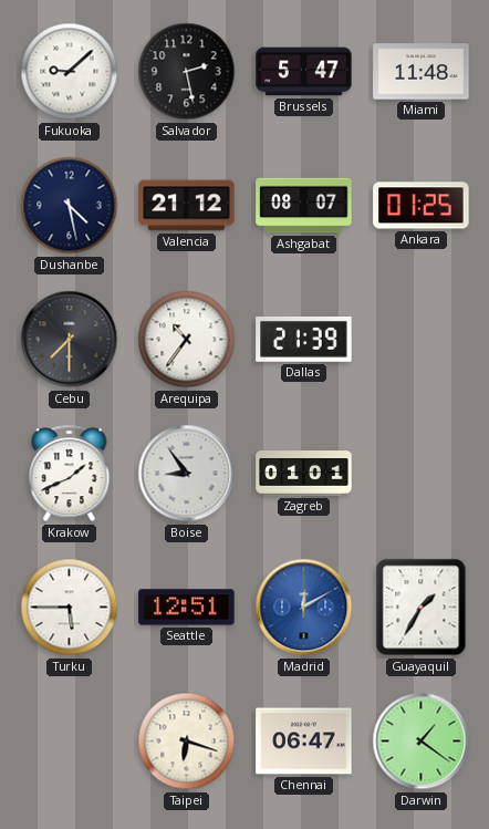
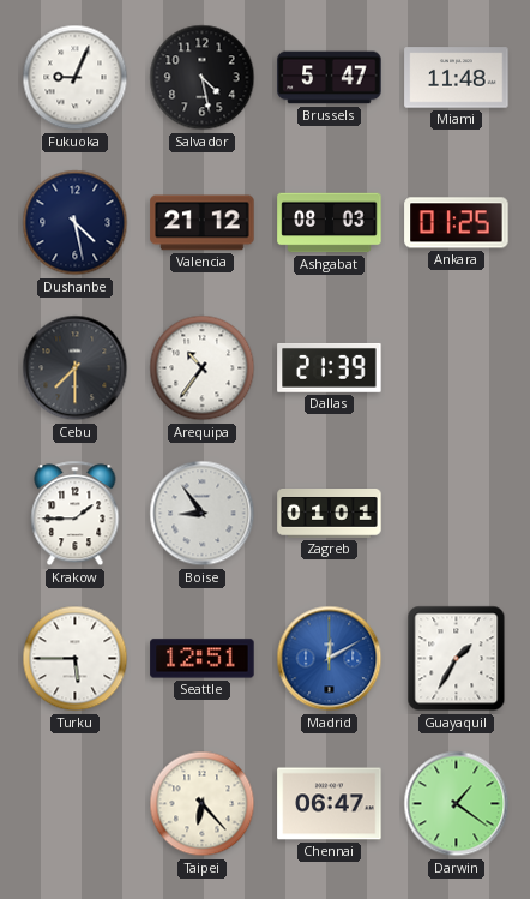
Fukuoka: 9:08 -> 9:04 (76, 78)
Salvador: 2:28 -> 4:28 (203, 78)
Ashgabat: 08:07 -> 08:03 (330, 223)
Krakow: 1:41 -> 1:45 (76, 514)
Taipei: 6:18 -> 6:23 (203, 804)
